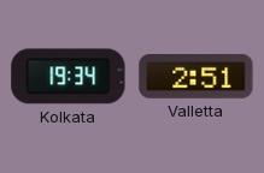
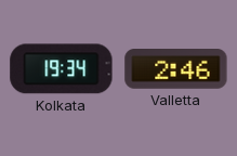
Valletta: 2:51 -> 2:46 (176, 69)
